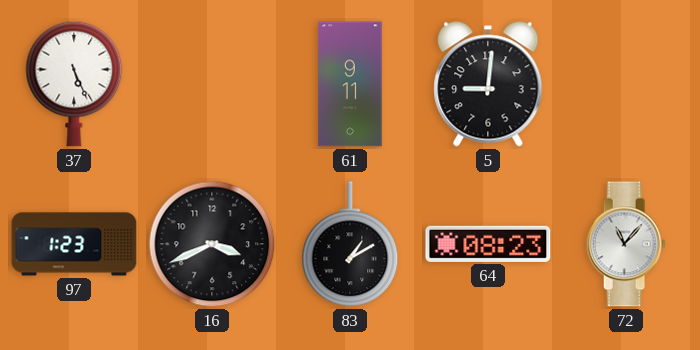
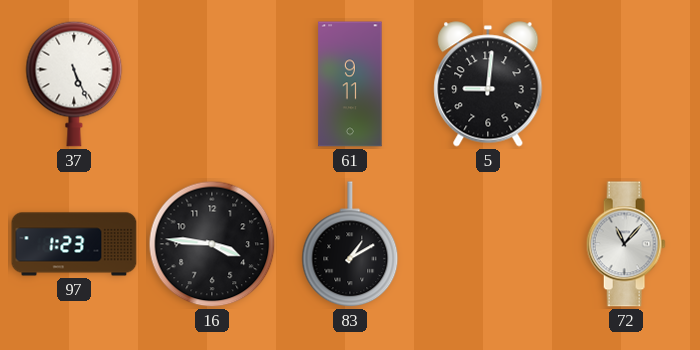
16: 3:41 -> 3:46 (212, 244)
64: 08:23 -> none (488, 244)
